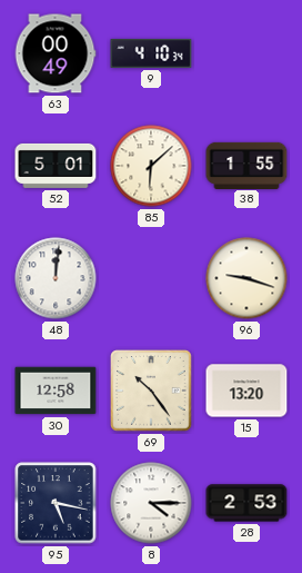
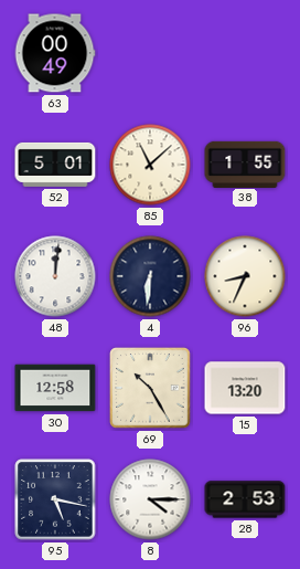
9: 4:10 -> none (151, 53)
85: 6:08 -> 11:08 (150, 165)
4: none -> 6:31 (150, 276)
96: 9:18 -> 8:34 (245, 276)
69: 10:24 -> 10:25 (150, 388)
